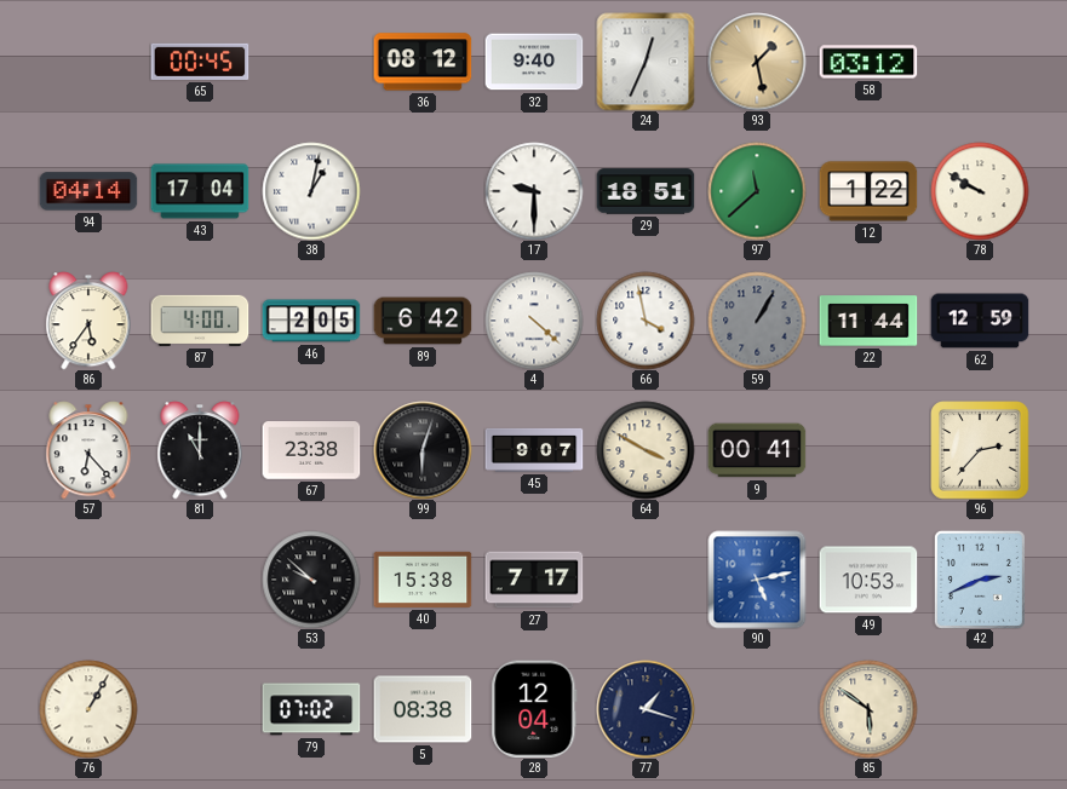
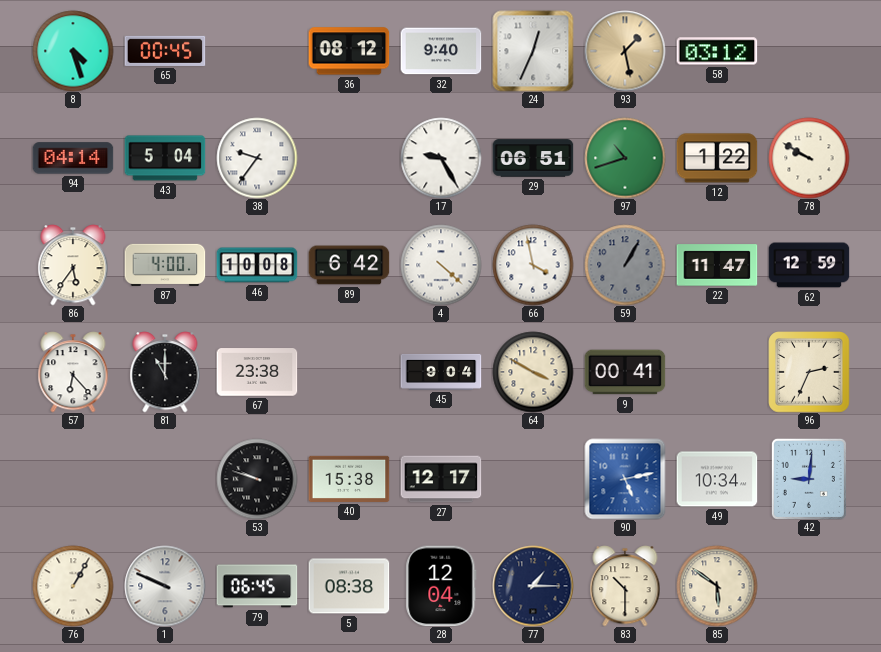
8: none -> 4:27 (73, 51)
43: 17:04 -> 5:04 (165, 158)
38: 1:02 -> 9:36 (257, 158)
17: 9:30 -> 9:25 (441, 158)
29: 18:51 -> 06:51 (533, 158)
97: 11:38 -> 10:42 (625, 158)
46: 2:05 -> 10:08 (257, 265)
22: 11:44 -> 11:47 (717, 265)
99: 6:03 -> none (423, 450)
45: 9:07 -> 9:04 (441, 372)
96: 2:37 -> 2:34 (809, 372)
53: 9:52 -> 9:48 (257, 479)
27: 7:17 -> 12:17 (441, 479)
49: 10:53 -> 10:34 (717, 479)
42: 2:41 -> 9:01 (809, 479)
1: none -> 9:49 (165, 586)
79: 07:02 -> 06:45 (257, 586)
77: 1:18 -> 1:15 (533, 586)
83: none -> 10:30 (625, 586)
